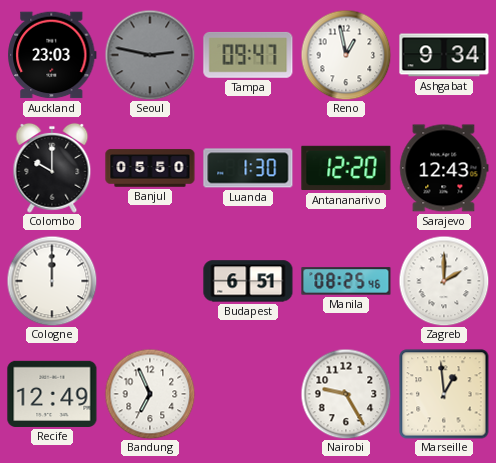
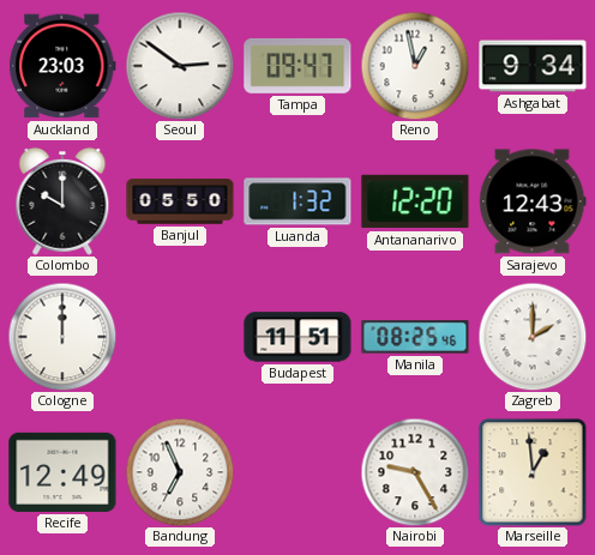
Seoul: 2:47 -> 2:51 (180, 66)
Seoul dial: grey -> white (180, 66)
Luanda: 1:30 -> 1:32 (297, 201)
Budapest: 6:51 -> 11:51 (297, 337)
